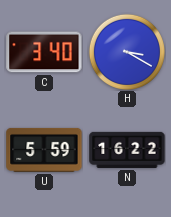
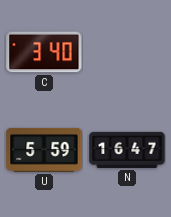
H: 3:20 -> none (127, 52)
N: 16:22 -> 16:47 (127, 150)
